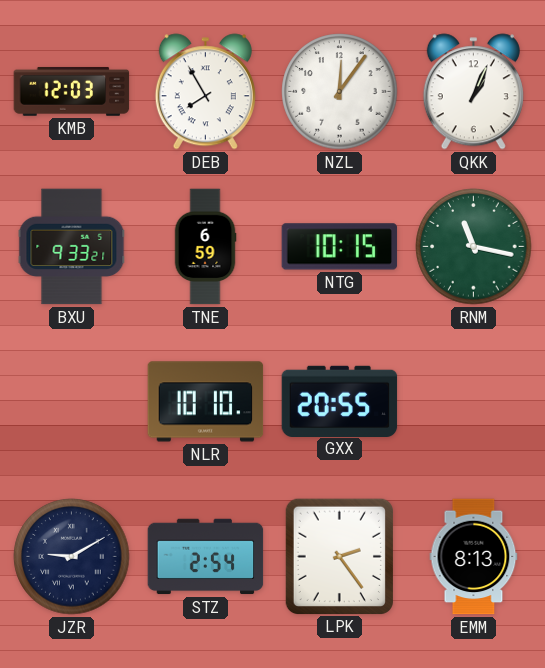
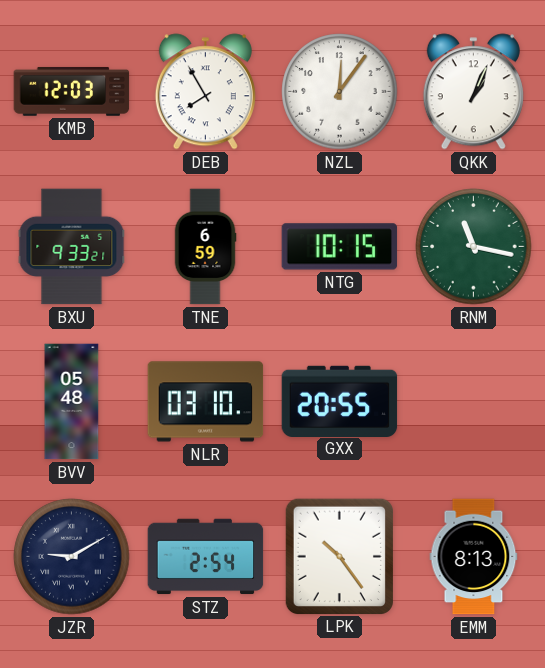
BVV: none -> 05:48 (72, 402)
NLR: 10:10 -> 03:10 (206, 402)
LPK: 2:24 -> 10:24 (339, 556)
